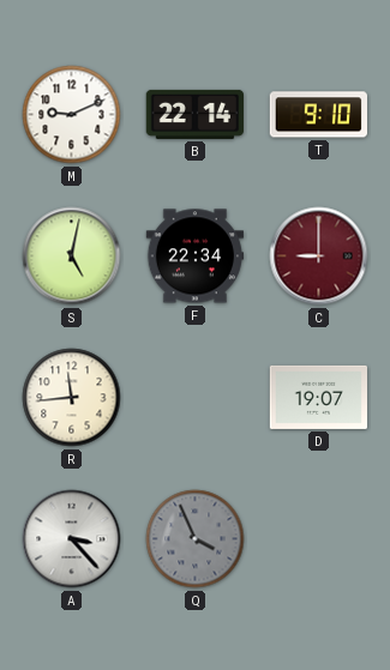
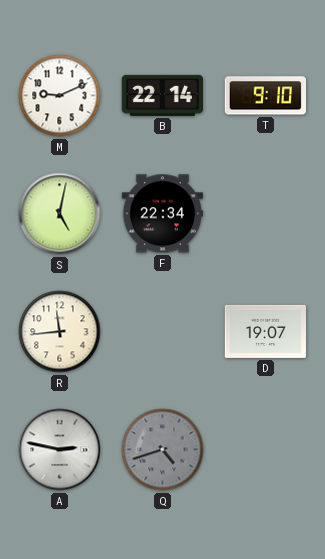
C: 9:00 -> none (319, 256)
A: 3:23 -> 2:47 (60, 450)
Q: 3:56 -> 4:42 (163, 450)
